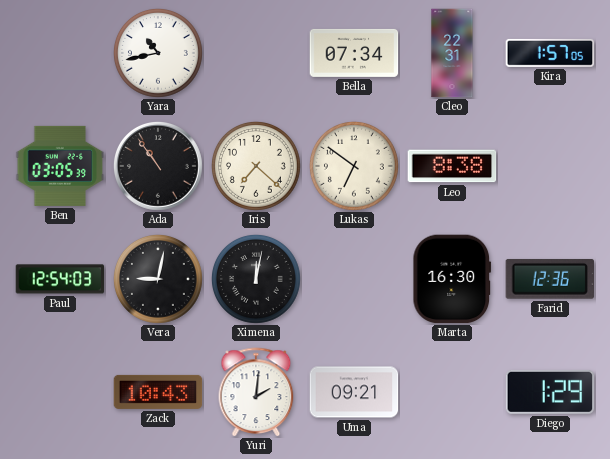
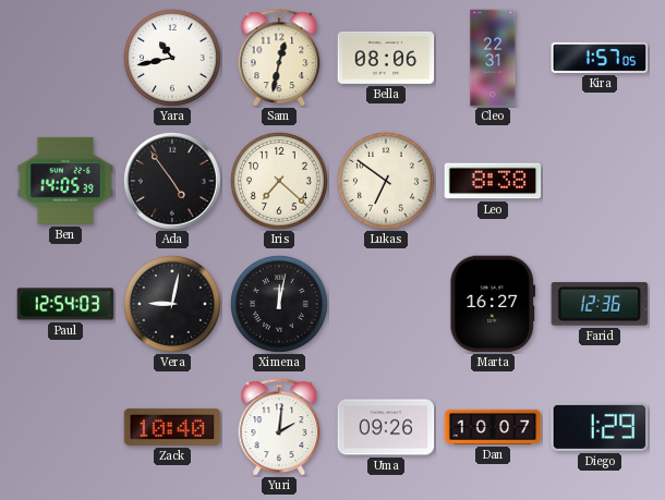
Sam: none -> 12:32 (279, 58)
Bella: 07:34 -> 08:06 (386, 58)
Ben: 03:05 -> 14:05 (65, 181)
Ada: 10:54 -> 4:54 (172, 181)
Marta: 16:30 -> 16:27 (493, 304)
Zack: 10:43 -> 10:40 (172, 427)
Uma: 09:21 -> 09:26 (386, 427)
Dan: none -> 10:07 (493, 427)
